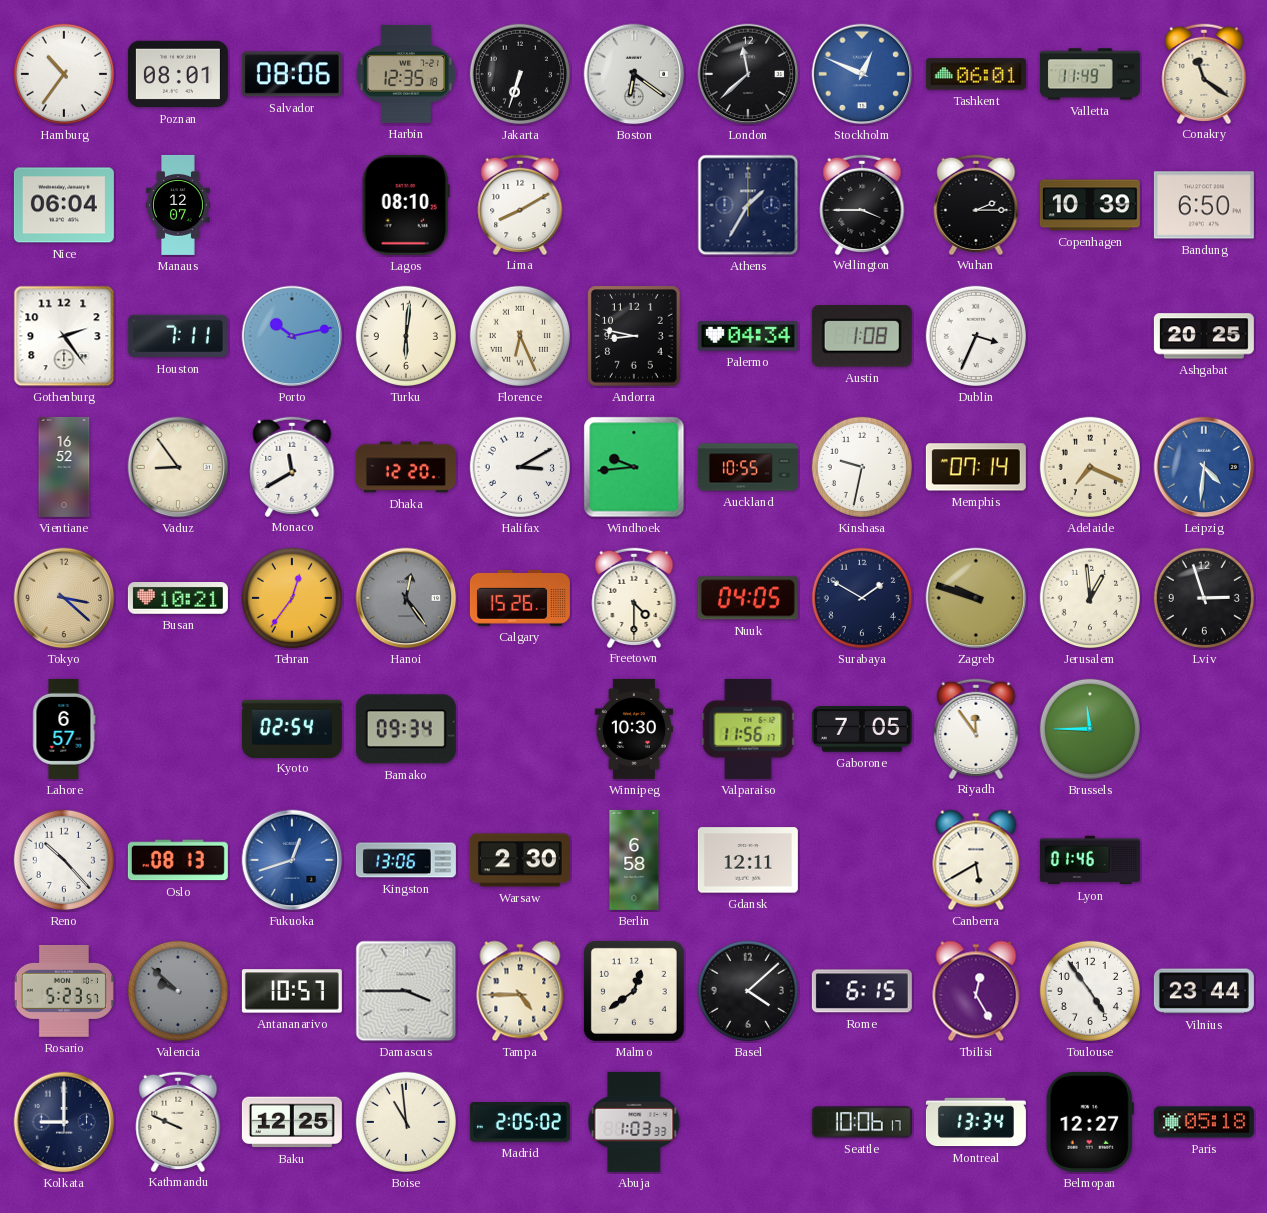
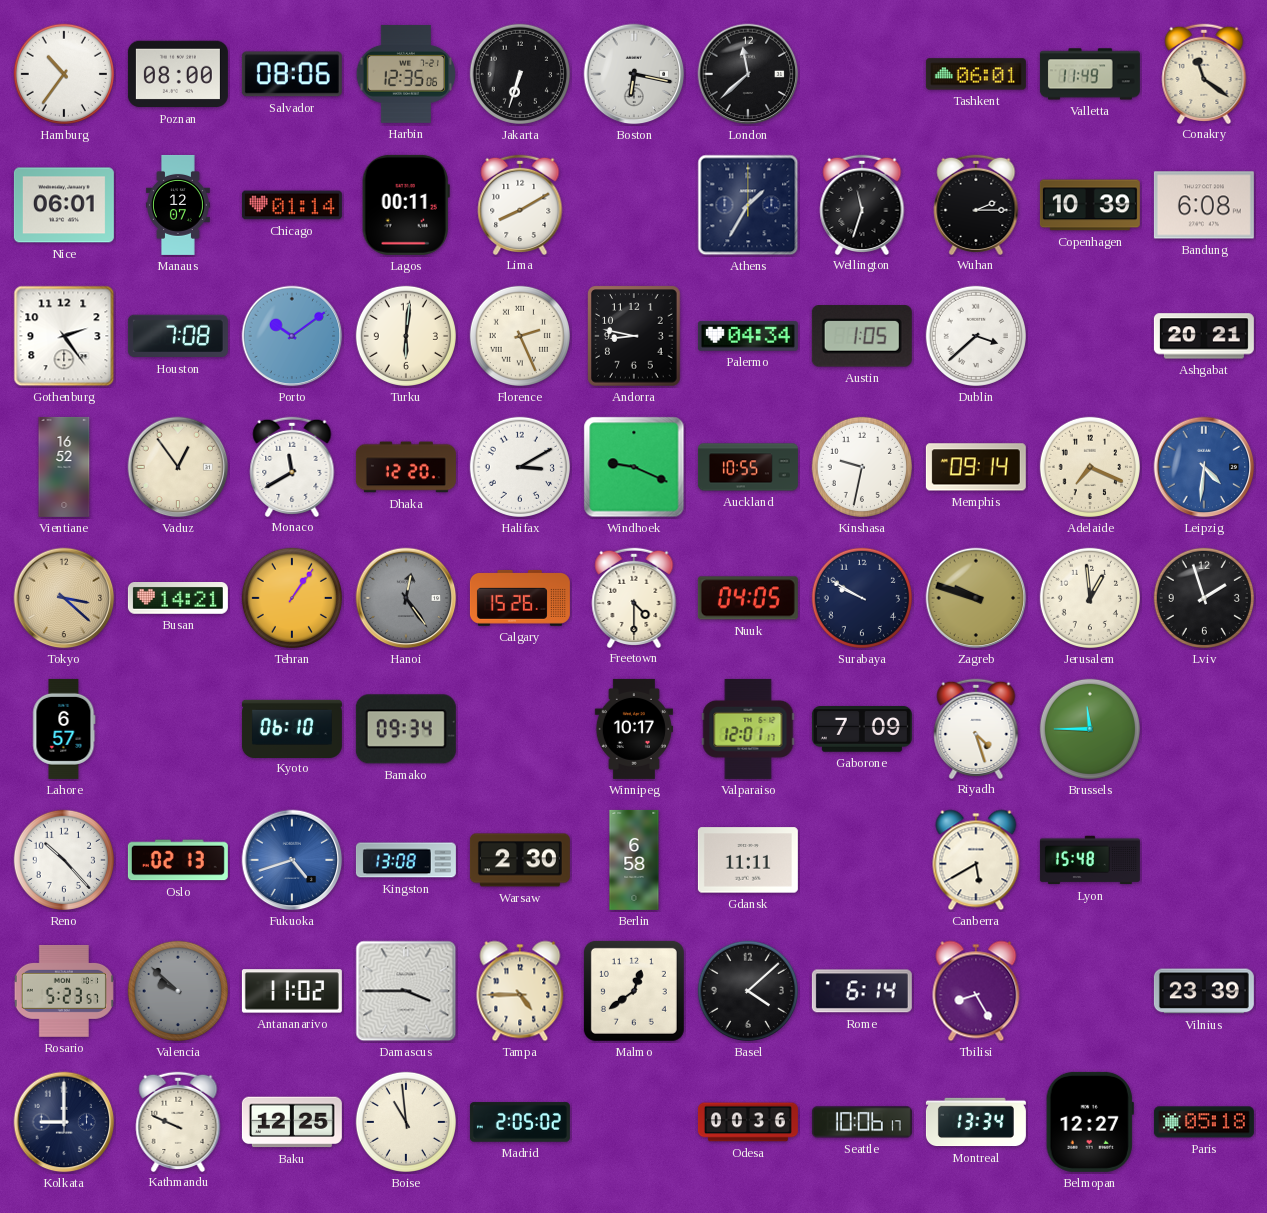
Poznan: 08:01 -> 08:00 (178, 74)
Harbin: 12:35:18 -> 12:35:06 (406, 74)
Boston: 6:21 -> 6:17 (634, 74)
Stockholm: 12:49 -> none (862, 74)
Nice: 06:04 -> 06:01 (64, 205)
Chicago: none -> 01:14 (292, 205)
Lagos: 08:10 -> 00:11 (406, 205)
Wellington: 3:45 -> 11:33 (862, 204)
Bandung: 6:50 -> 6:08 (1204, 205)
Houston: 7:11 -> 7:08 (178, 336)
Porto: 10:13 -> 10:09 (292, 336)
Florence: 6:26 -> 2:26 (520, 336)
Austin: 1:08 -> 1:05 (862, 336)
Dublin: 3:34 -> 3:38 (976, 336)
Ashgabat: 20:25 -> 20:21 (1204, 336)
Vaduz: 8:54 -> 12:54 (178, 467)
Windhoek: 9:44 -> 9:19 (634, 467)
Memphis: 07:14 -> 09:14 (976, 467)
Busan: 10:21 -> 14:21 (178, 599)
Tehran: 12:36 -> 1:06 (292, 598)
Surabaya: 1:50 -> 9:50 (862, 598)
Lviv: 2:57 -> 1:57 (1204, 598)
Kyoto: 02:54 -> 06:10 (292, 728)
Winnipeg: 10:30 -> 10:17 (634, 729)
Valparaiso: 11:56 -> 12:01 (748, 729)
Gaborone: 7:05 -> 7:09 (862, 729)
Riyadh: 11:54 -> 4:27 (976, 728)
Oslo: 08:13 -> 02:13 (178, 860)
Fukuoka: 12:42 -> 4:42 (292, 860)
Kingston: 13:06 -> 13:08 (406, 860)
Gdansk: 12:11 -> 11:11 (748, 860)
Lyon: 01:46 -> 15:48 (1090, 860)
Antananarivo: 10:57 -> 11:02 (292, 991)
Rome: 6:15 -> 6:14 (862, 991)
Tbilisi: 12:25 -> 8:25 (976, 991)
Toulouse: 4:54 -> none (1090, 991)
Vilnius: 23:44 -> 23:39 (1204, 991)
Abuja: 1:03 -> none (634, 1122)
Odesa: none -> 00:36 (748, 1122)
